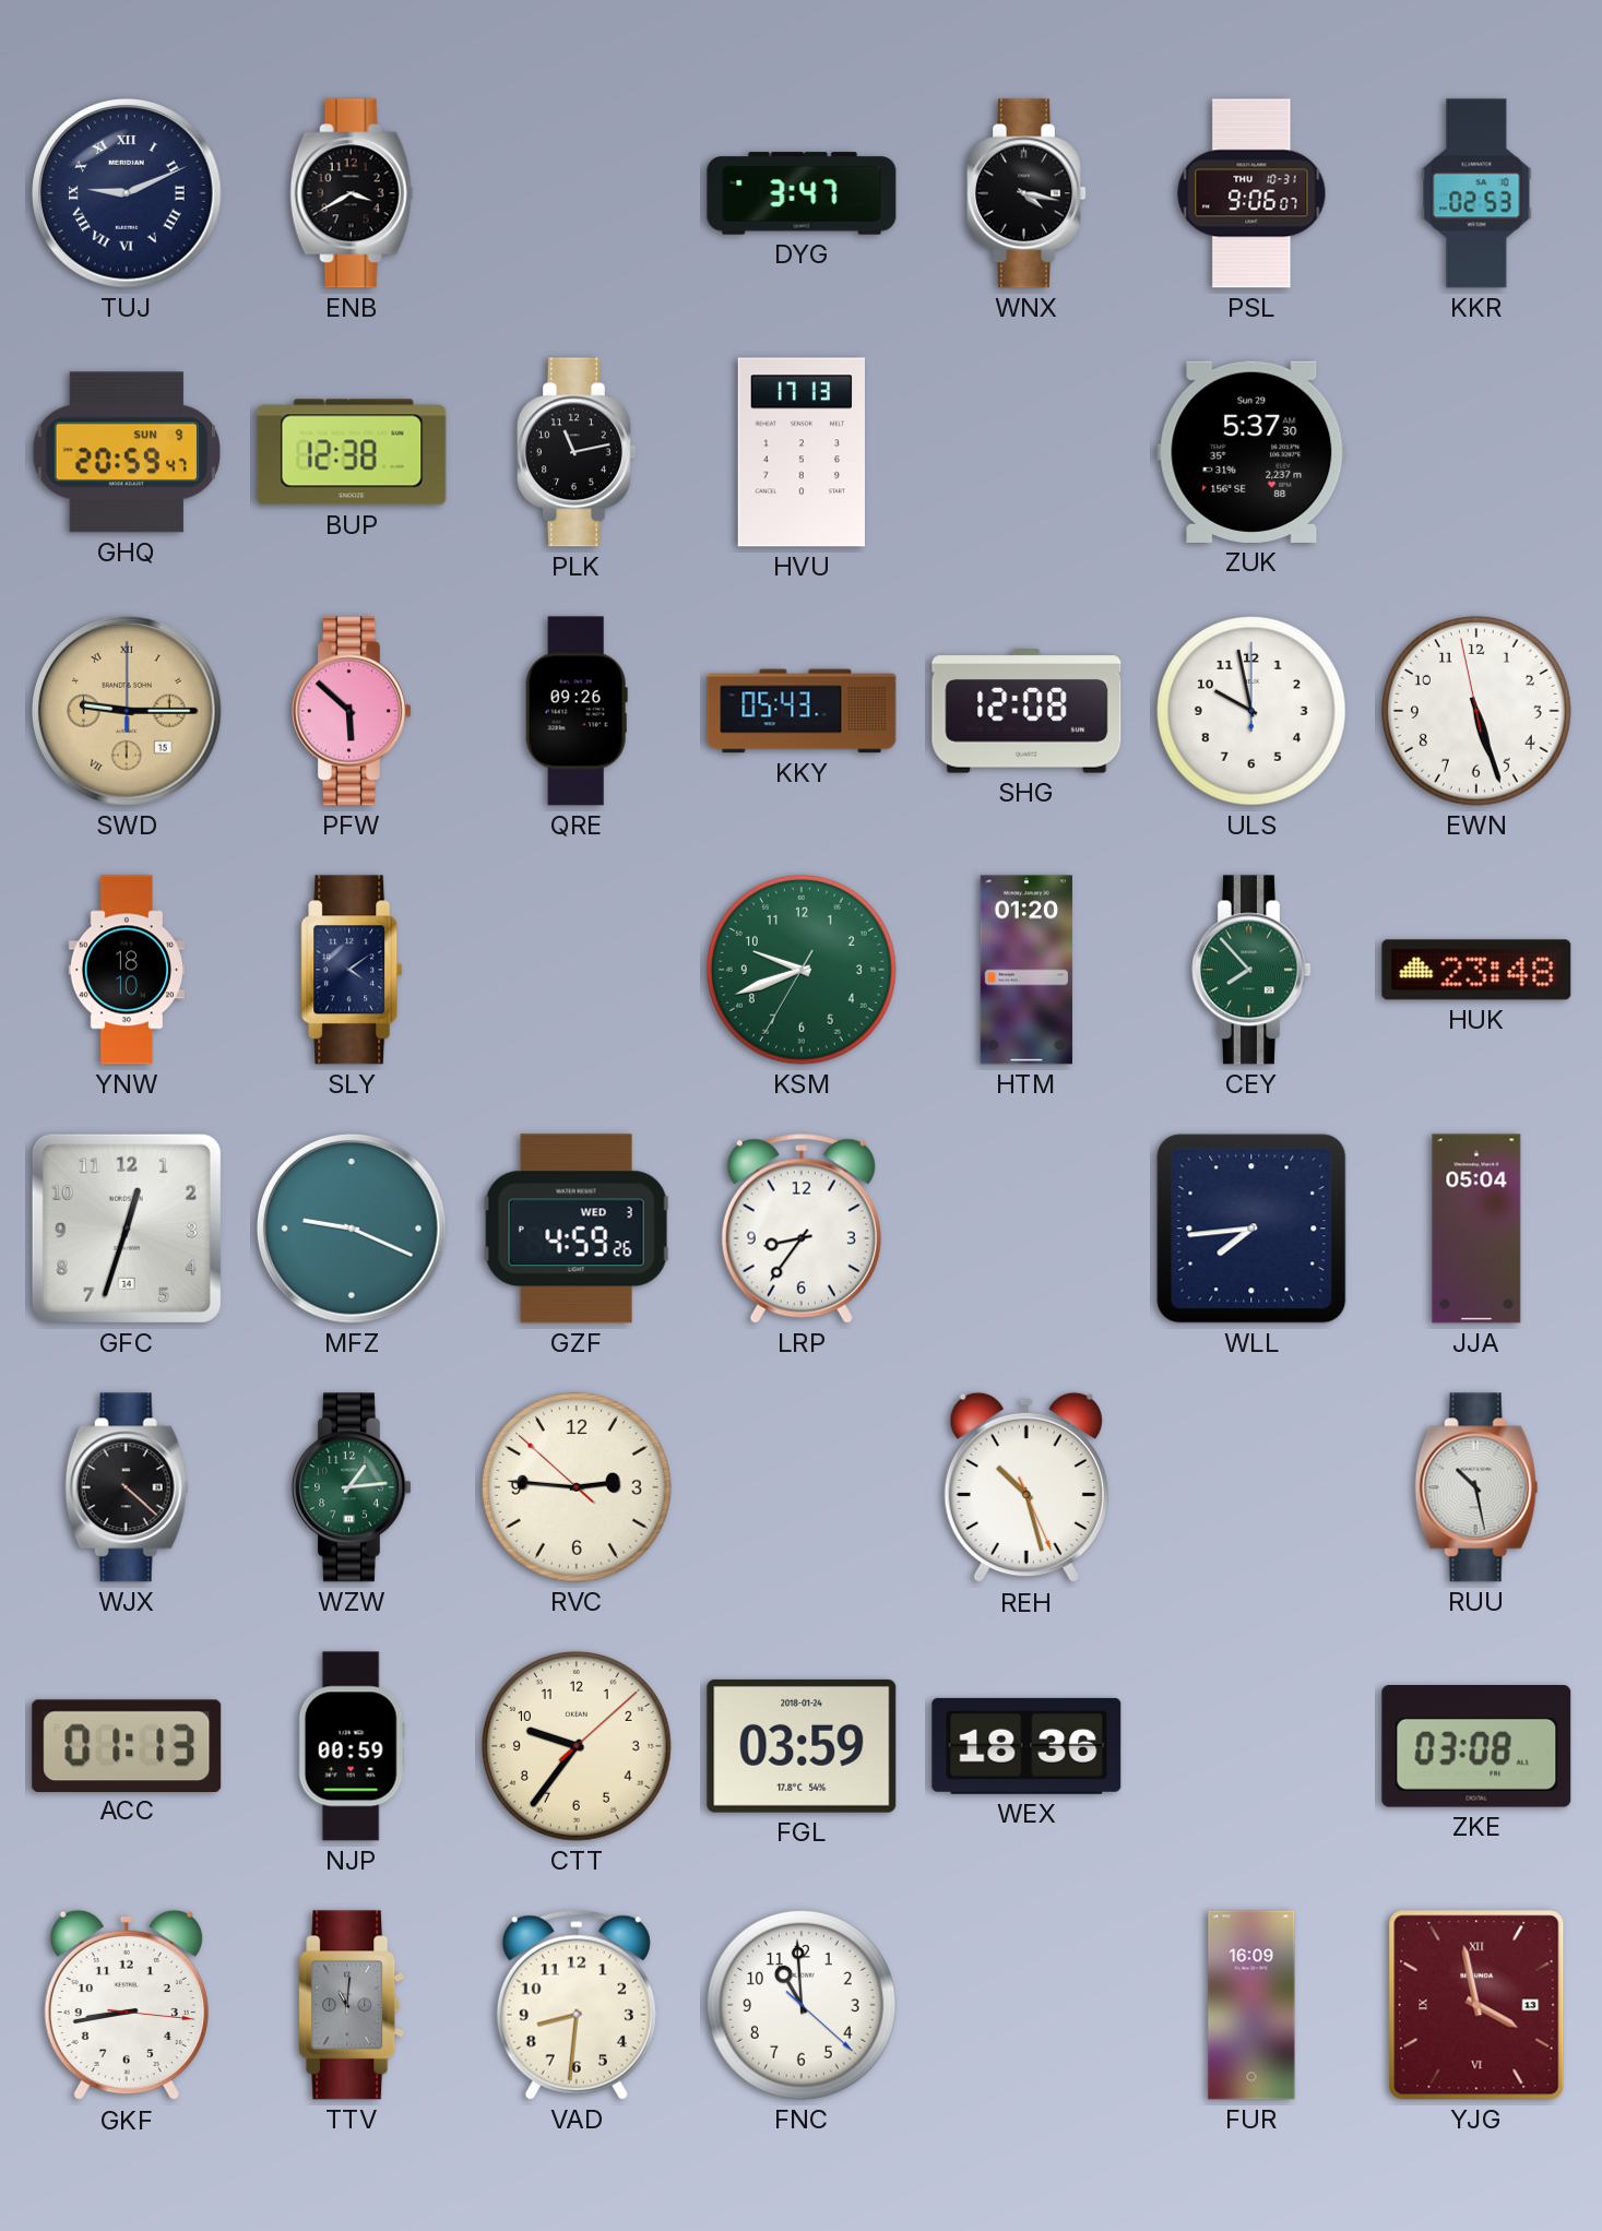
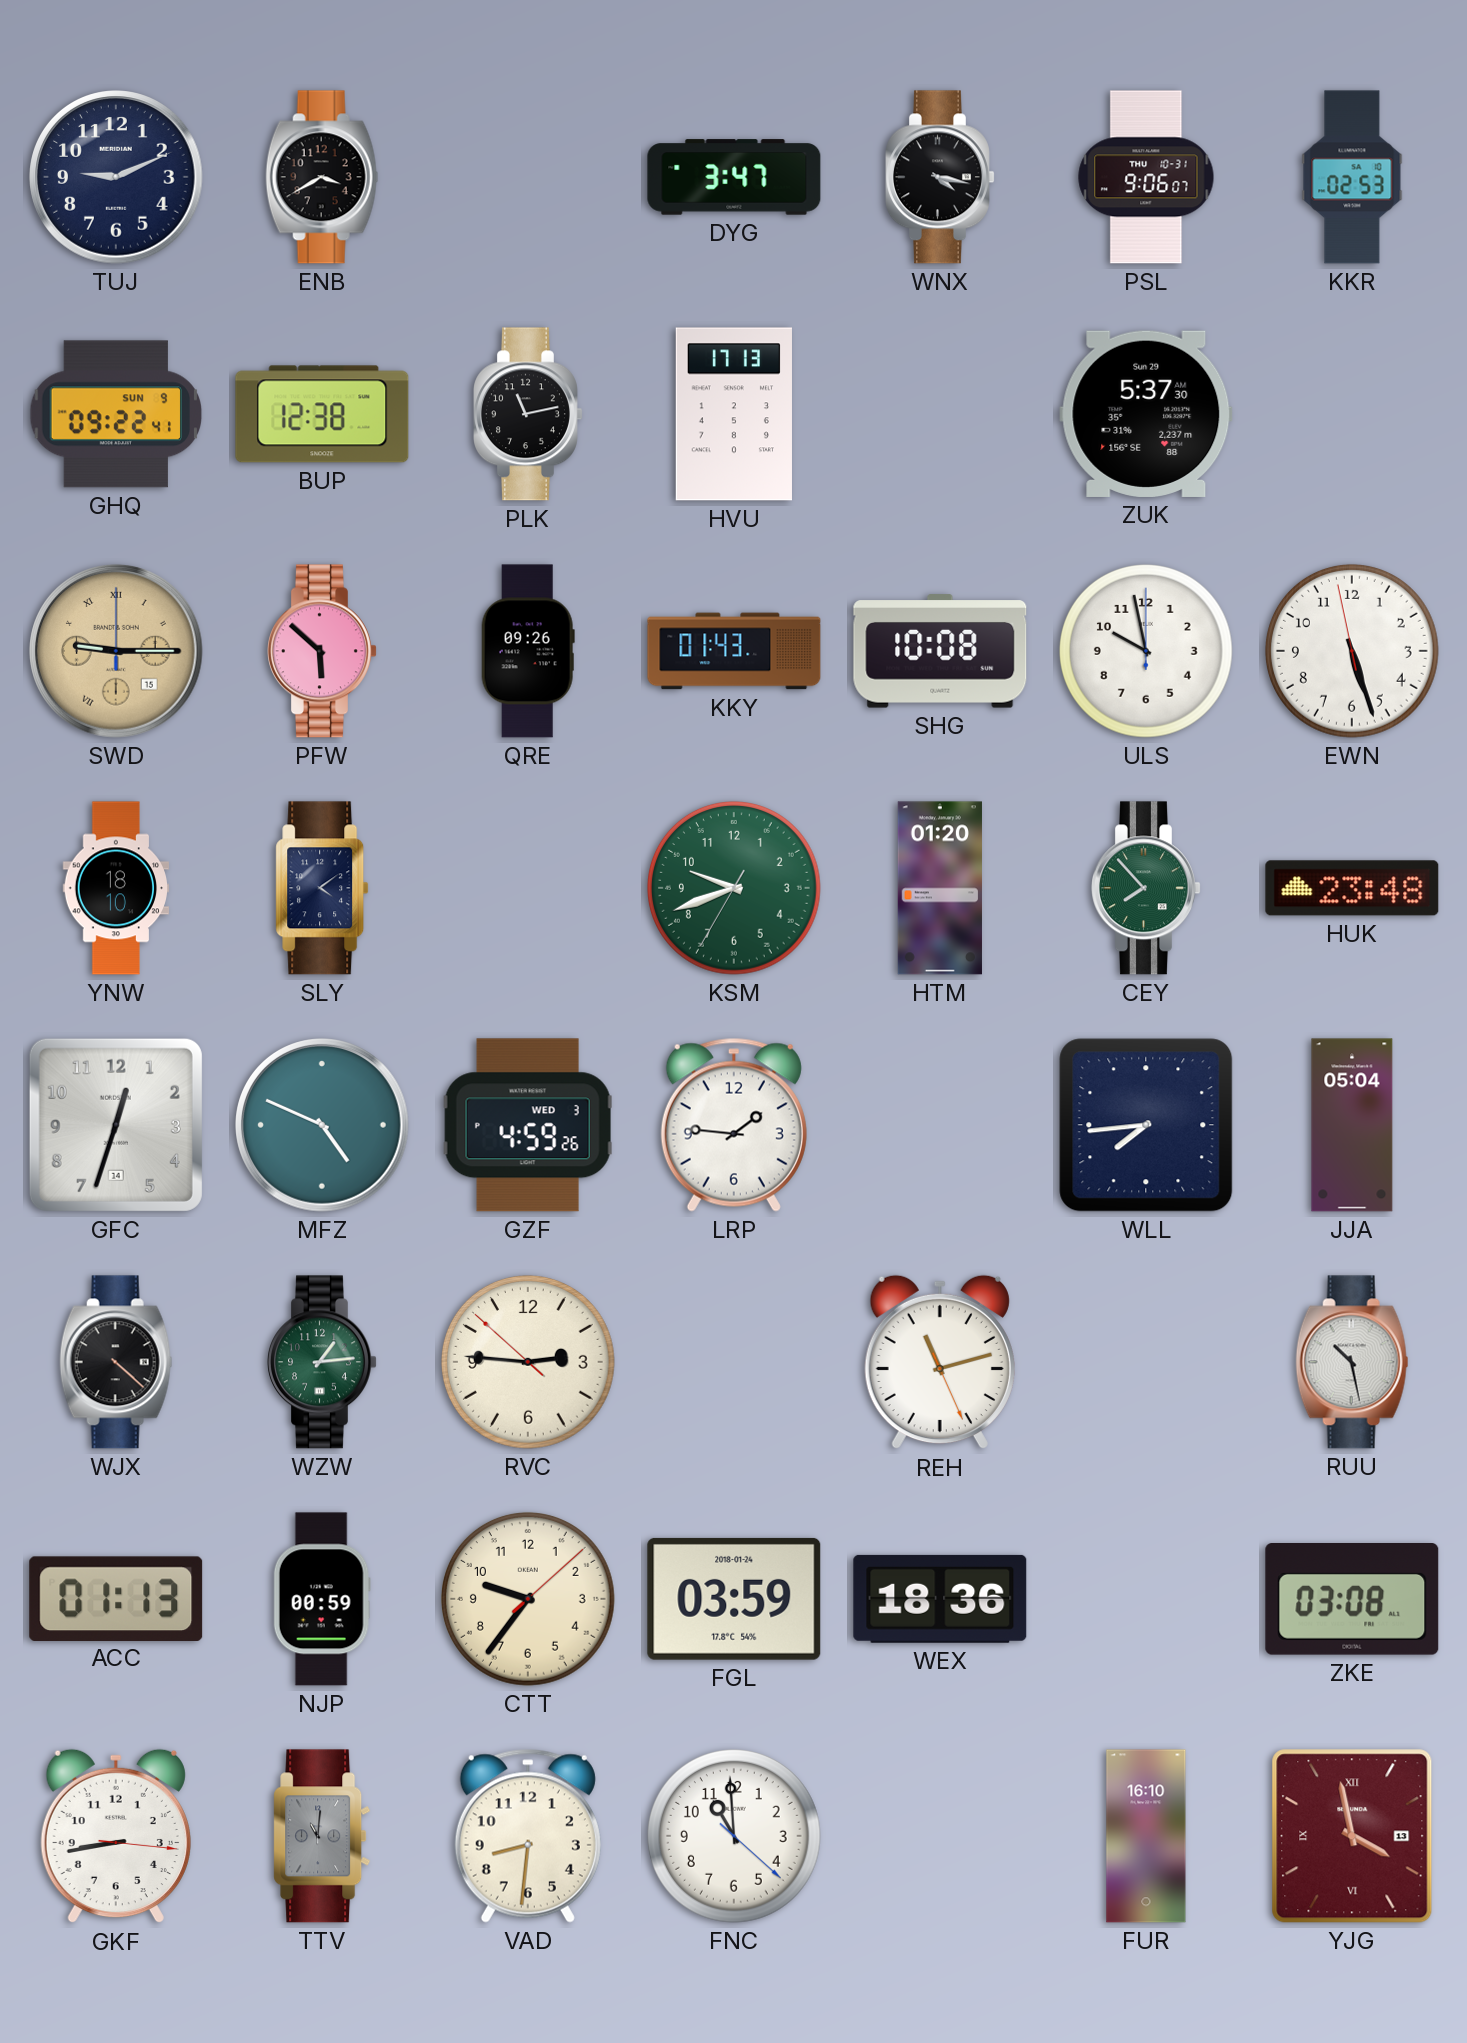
TUJ numerals: Roman -> Arabic (116, 177)
GHQ: 20:59 -> 09:22 (116, 414)
KKY: 05:43 -> 01:43 (734, 651)
SHG: 12:08 -> 10:08 (940, 651)
MFZ: 9:19 -> 4:49 (322, 1125)
LRP: 8:36 -> 1:46 (734, 1125)
REH: 10:27 -> 11:12 (940, 1362)
FUR: 16:09 -> 16:10 (1146, 1836)
